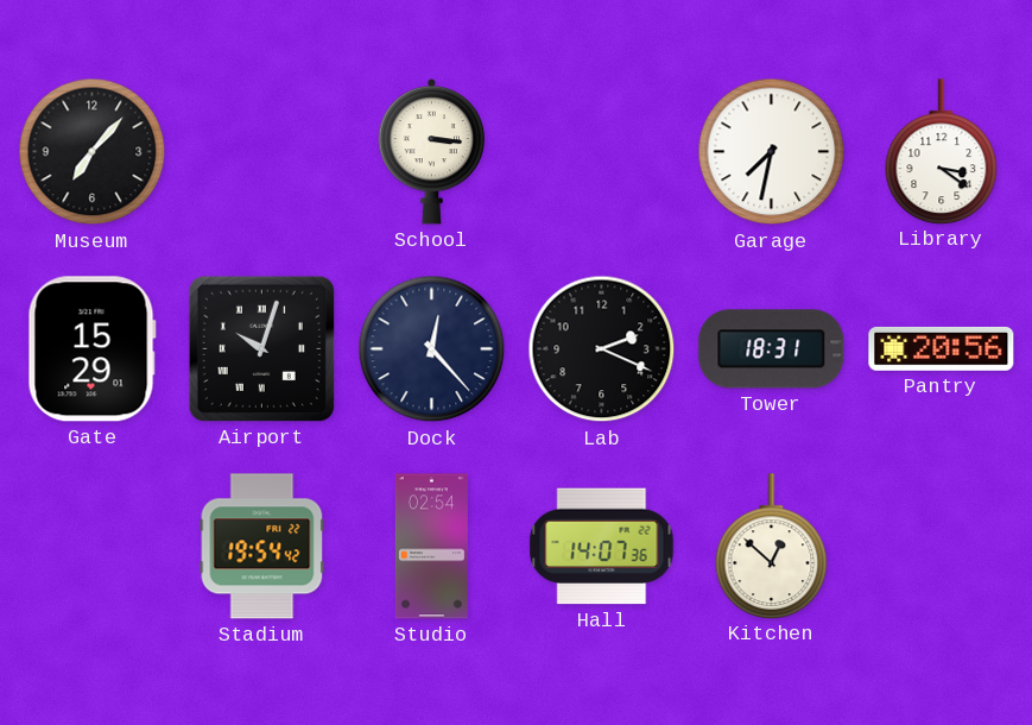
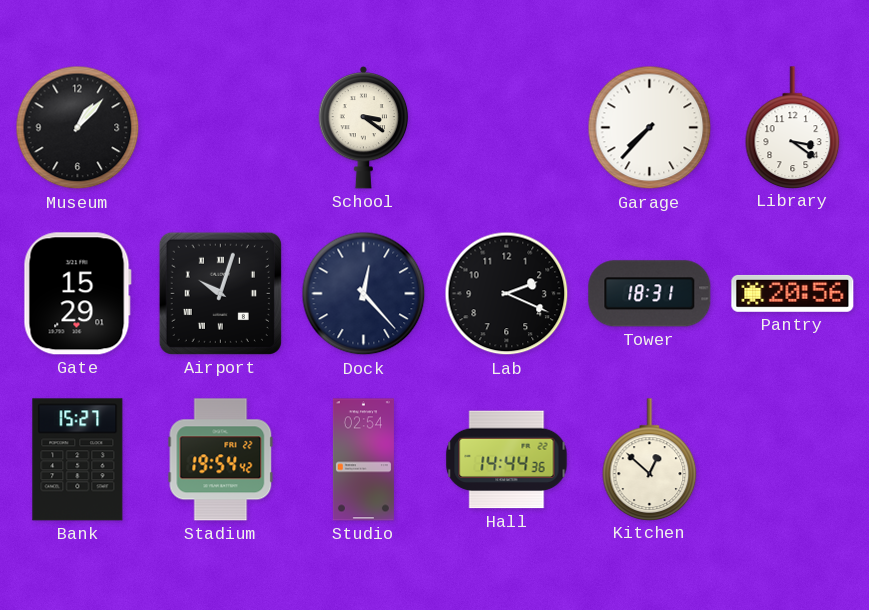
Museum: 7:07 -> 1:07 (78, 128)
School: 3:16 -> 3:21 (364, 127)
Garage: 7:32 -> 7:37 (650, 128)
Bank: none -> 15:27 (78, 460)
Hall: 14:07 -> 14:44 (507, 460)
